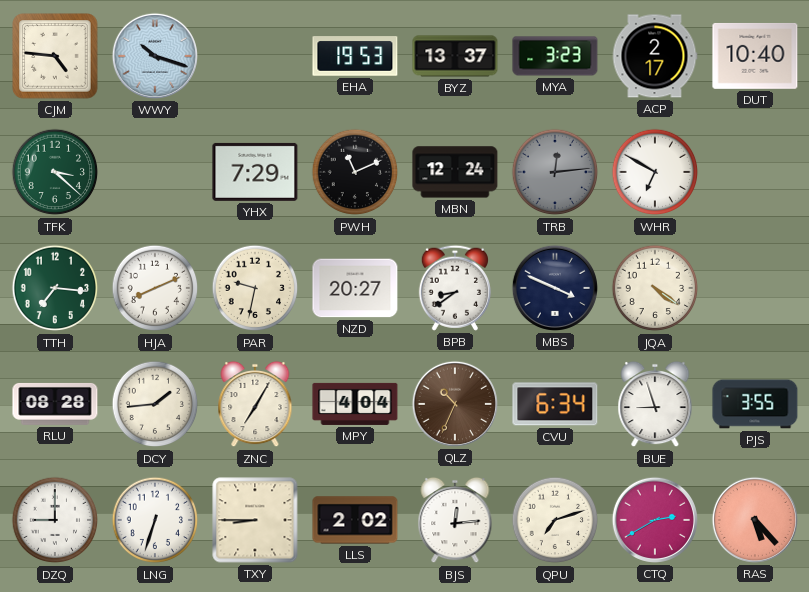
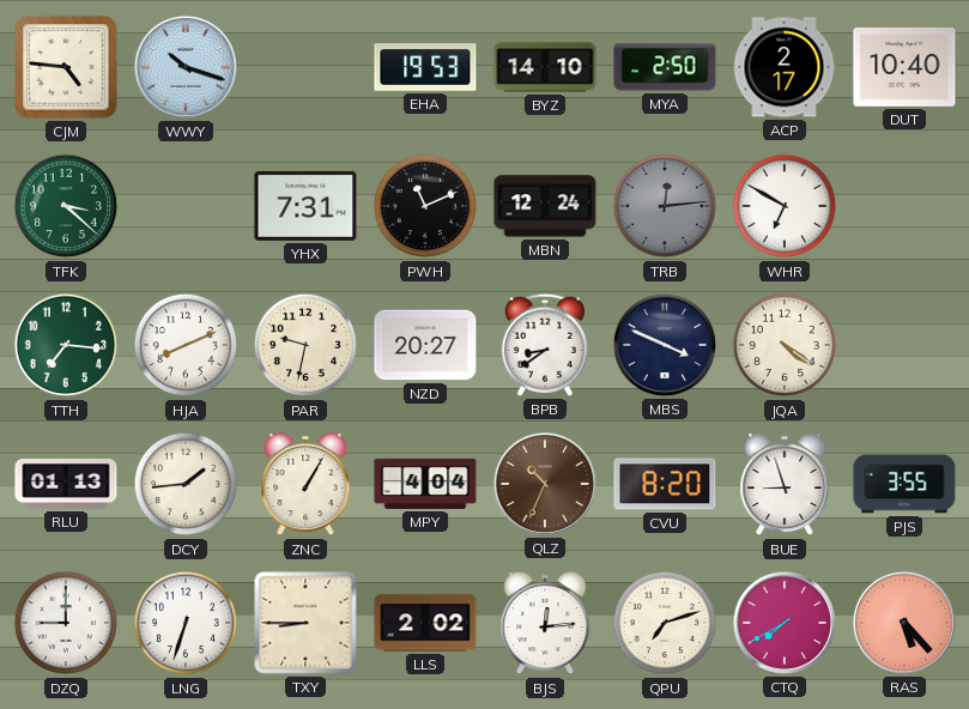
BYZ: 13:37 -> 14:10 (545, 67)
MYA: 3:23 -> 2:50 (665, 67)
YHX: 7:29 -> 7:31 (305, 206)
RLU: 08:28 -> 01:13 (66, 484)
ZNC: 7:05 -> 1:05 (305, 484)
CVU: 6:34 -> 8:20 (665, 484)
CTQ: 2:40 -> 7:40 (785, 623)
